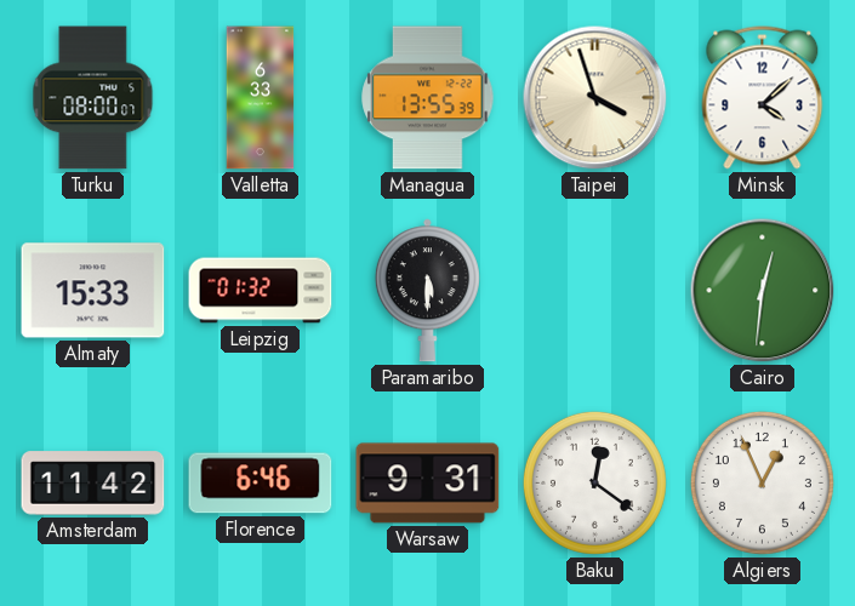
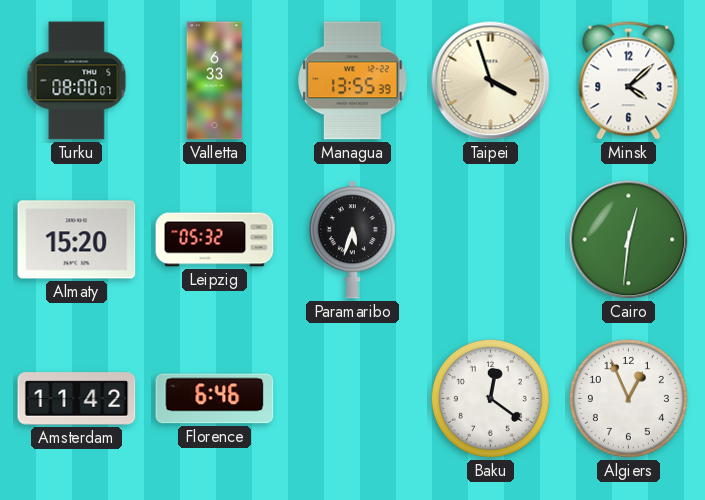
Almaty: 15:33 -> 15:20 (77, 240)
Leipzig: 01:32 -> 05:32 (215, 240)
Paramaribo: 5:30 -> 5:33 (352, 240)
Warsaw: 9:31 -> none (428, 484)
